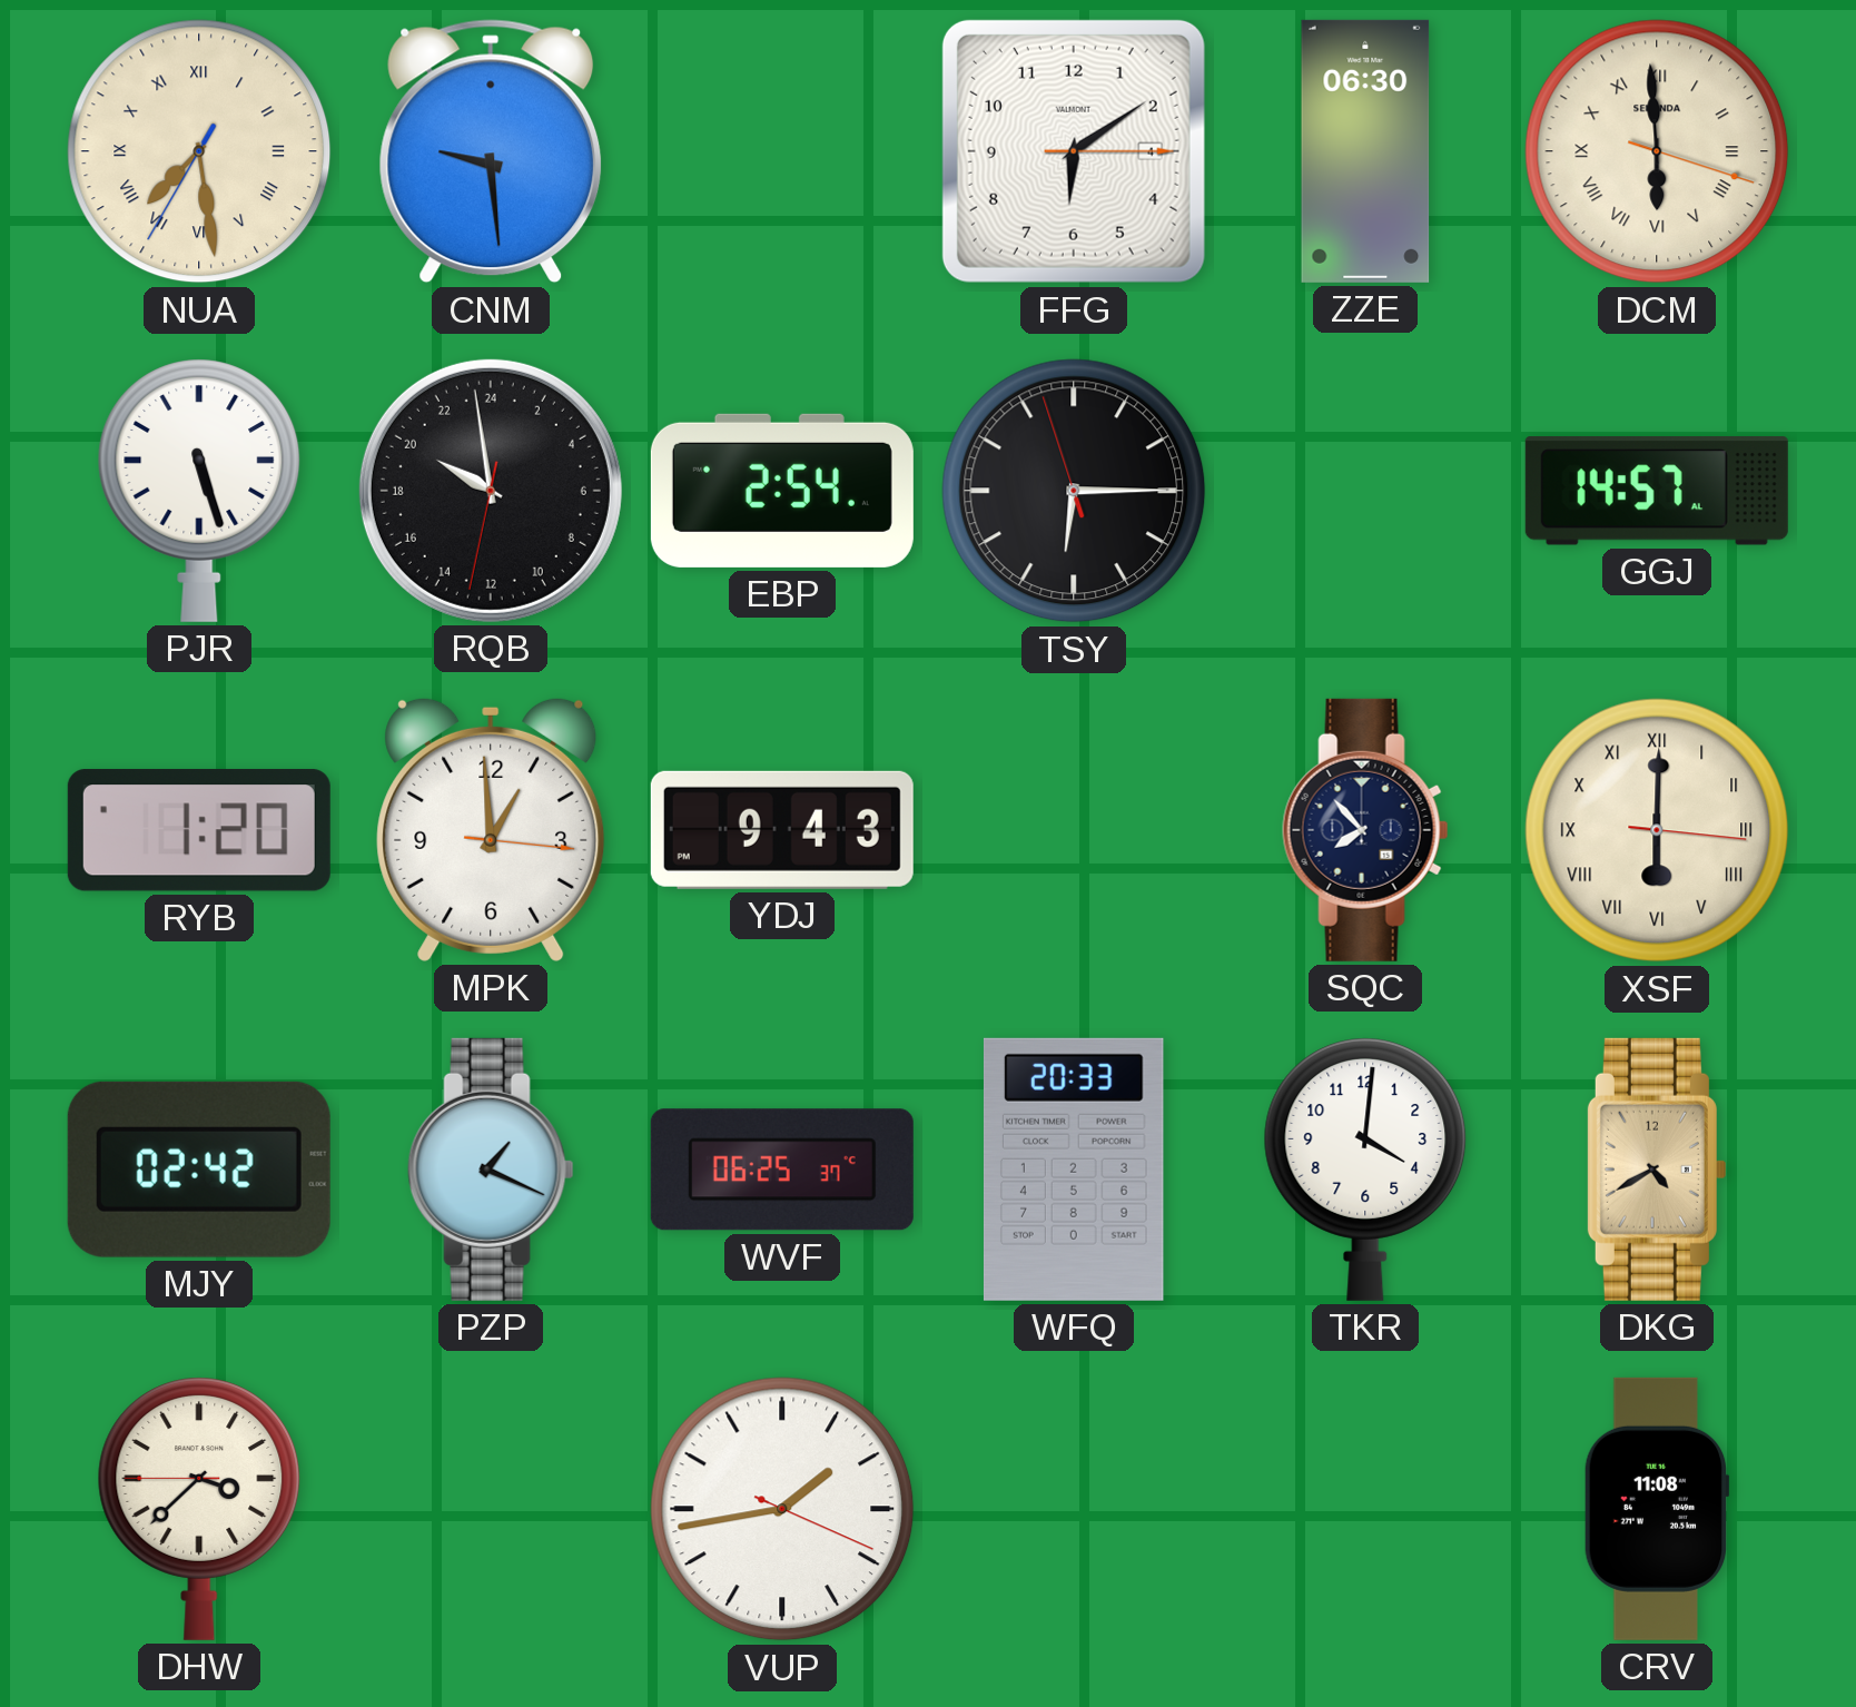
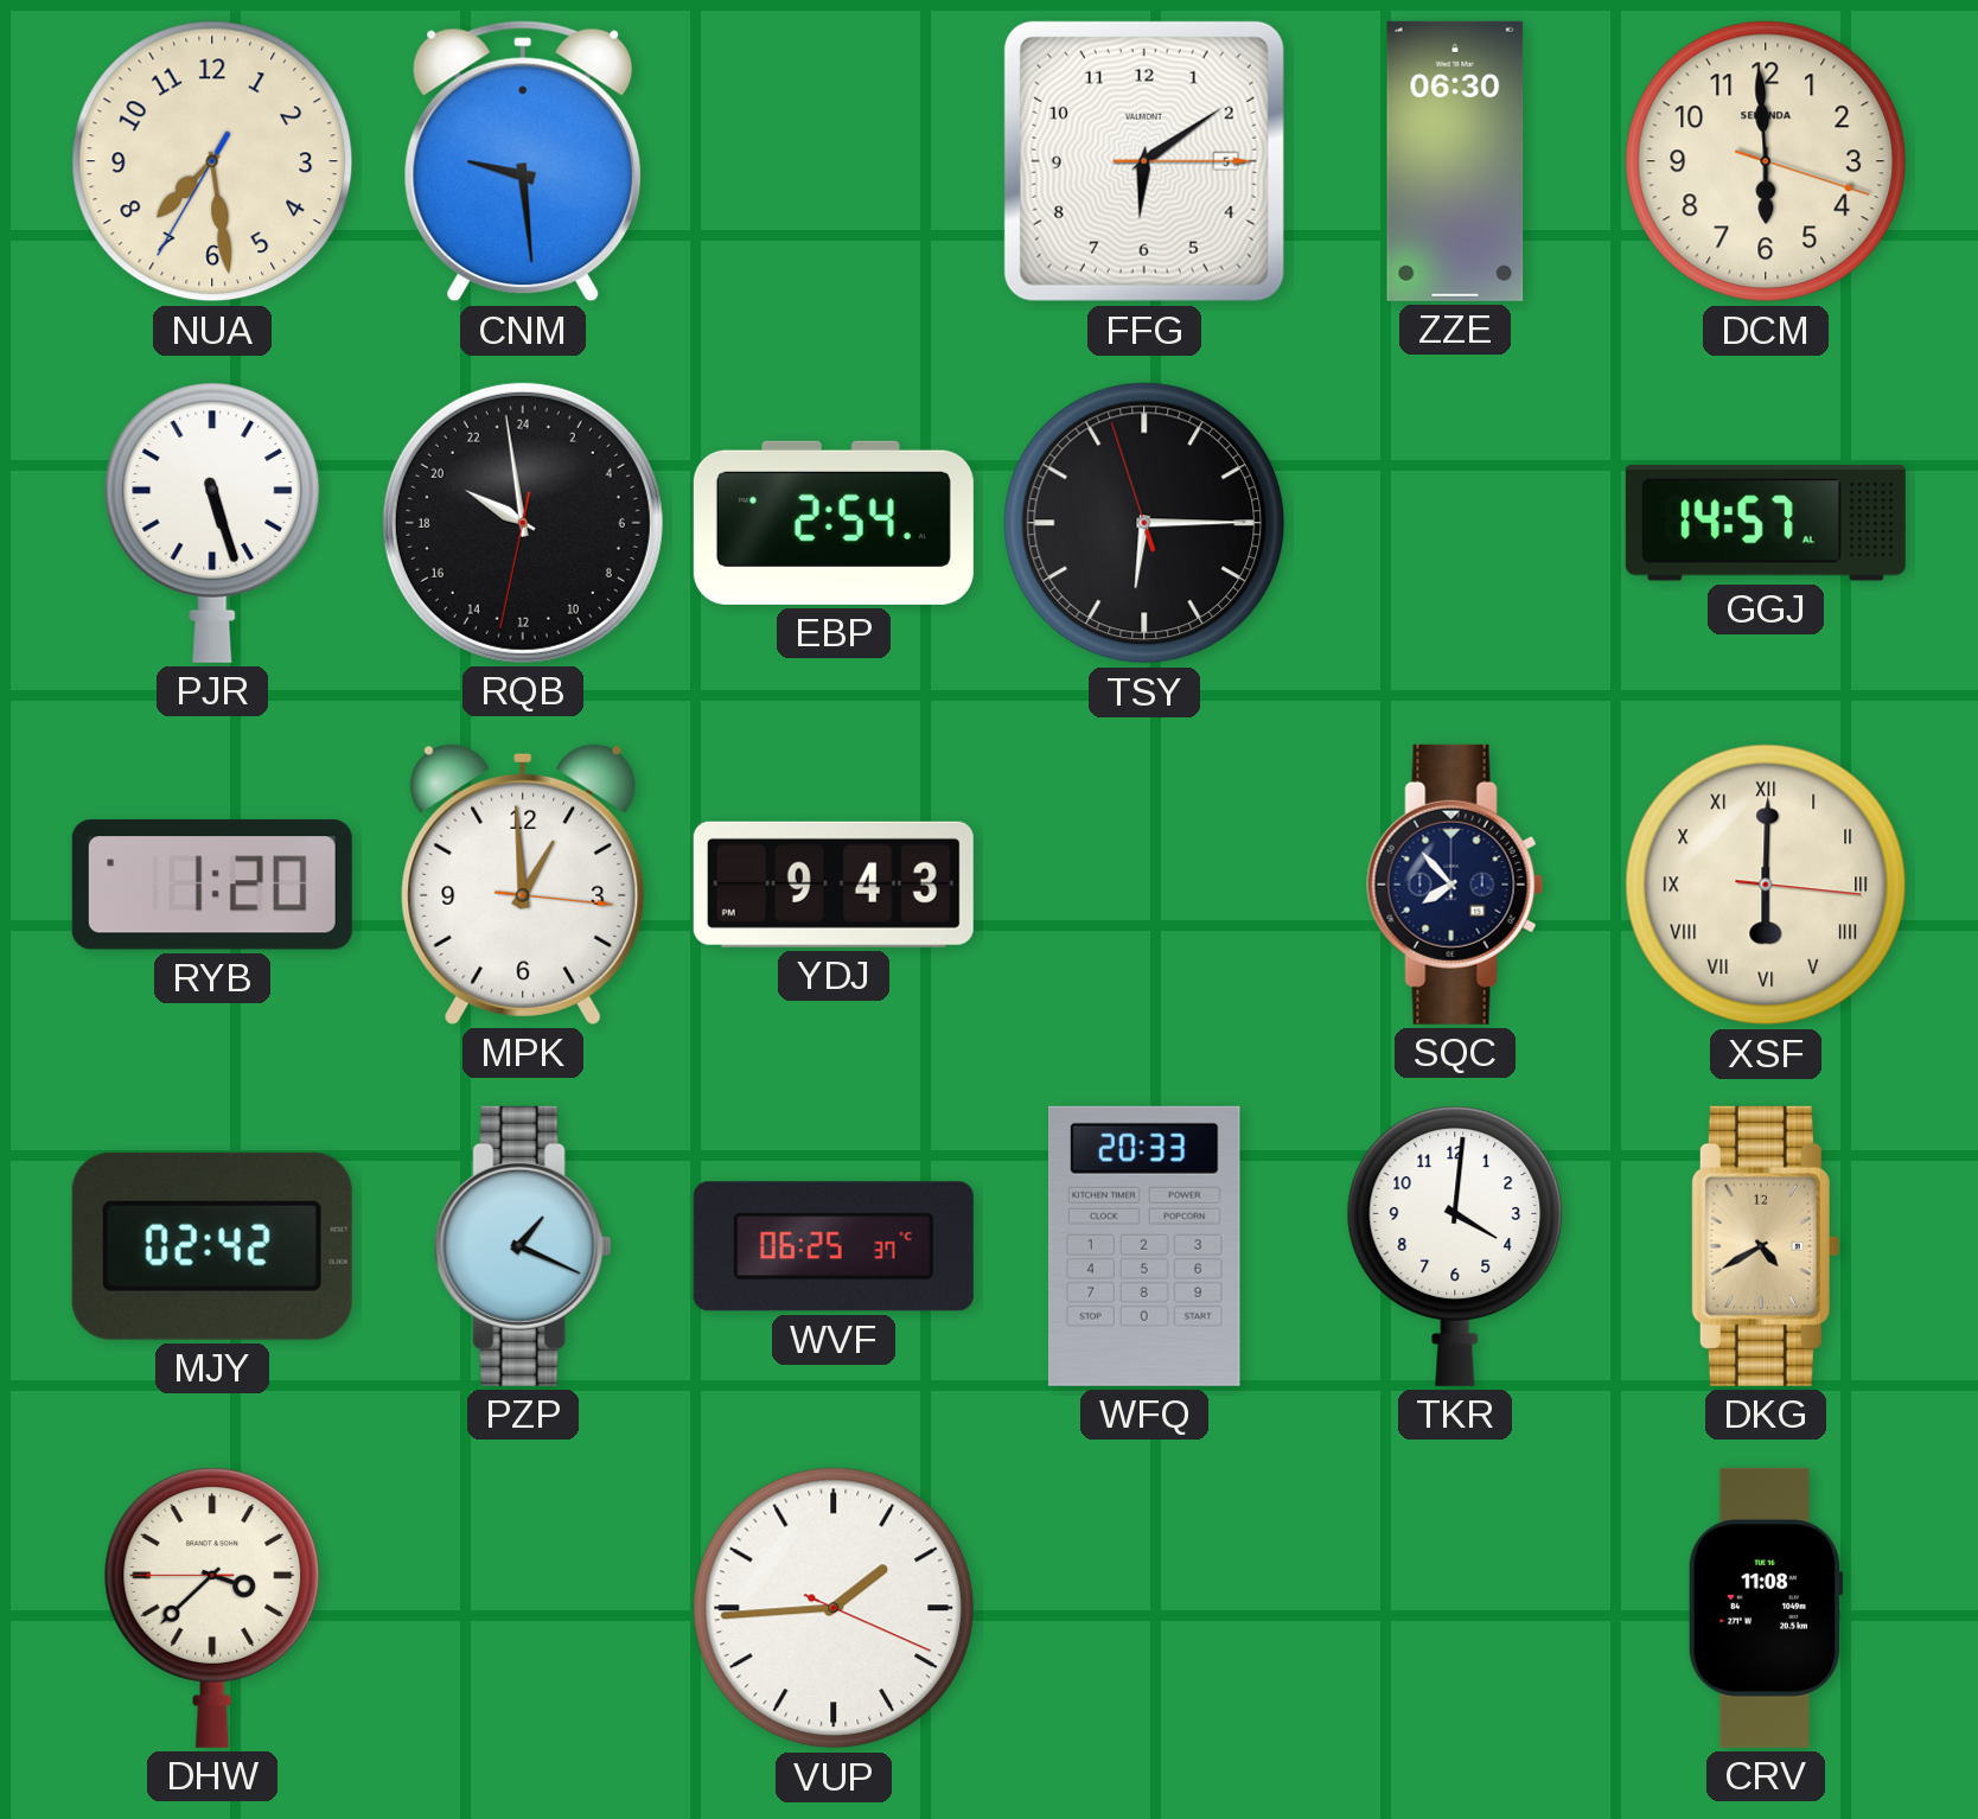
NUA numerals: Roman -> Arabic (212, 161)
FFG date: 4 -> 5 (1144, 161)
DCM numerals: Roman -> Arabic (1766, 161)
VUP: 1:43 -> 1:44 (834, 1608)
